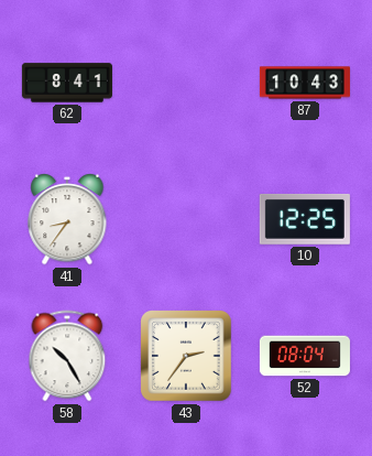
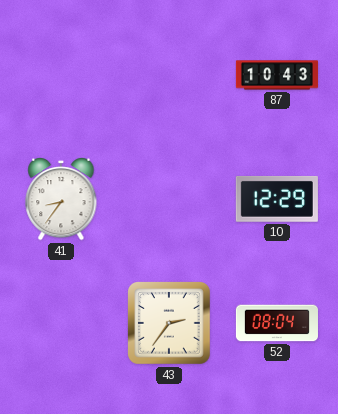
62: 8:41 -> none (67, 83)
10: 12:25 -> 12:29 (277, 199)
58: 10:25 -> none (67, 356)
